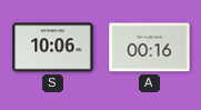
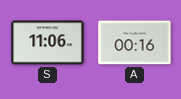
S: 10:06 -> 11:06 (48, 43)
